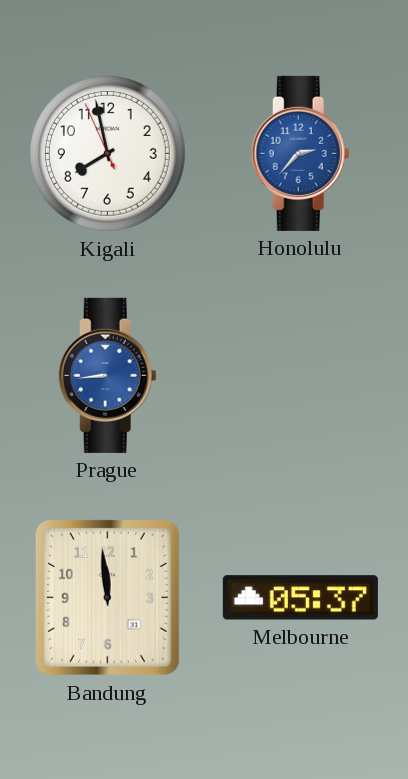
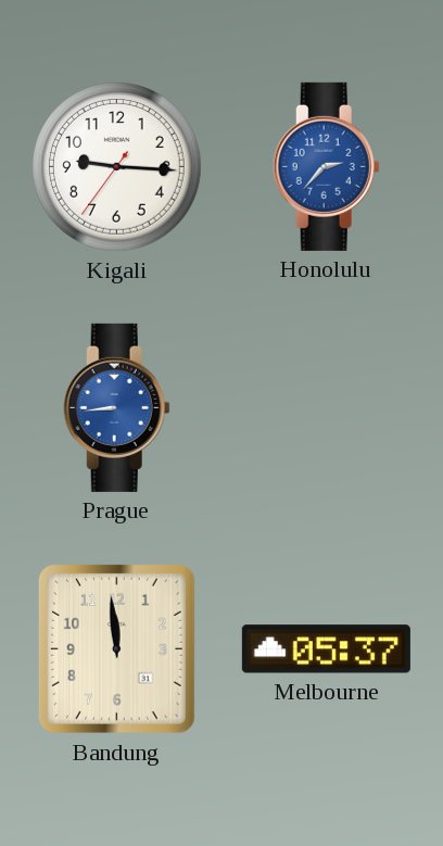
Kigali: 7:57 -> 9:15 (116, 166)
